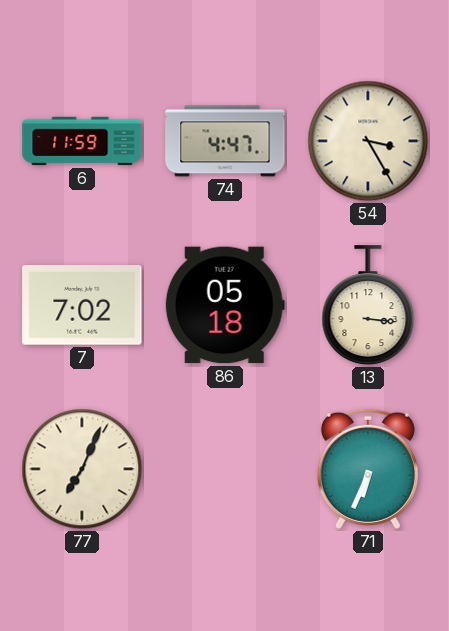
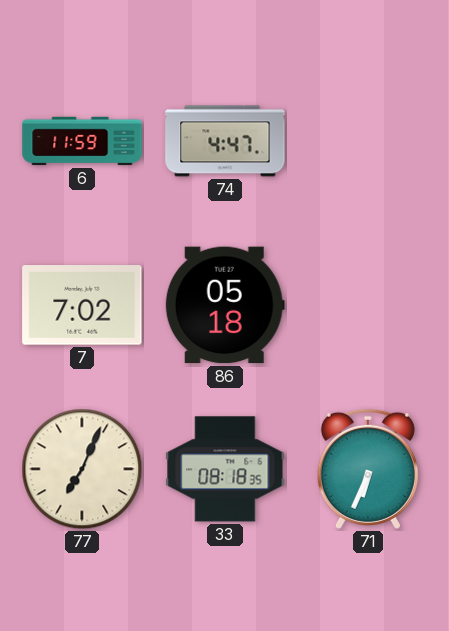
54: 3:25 -> none (368, 141)
13: 3:16 -> none (368, 306)
33: none -> 08:18 (225, 469)
